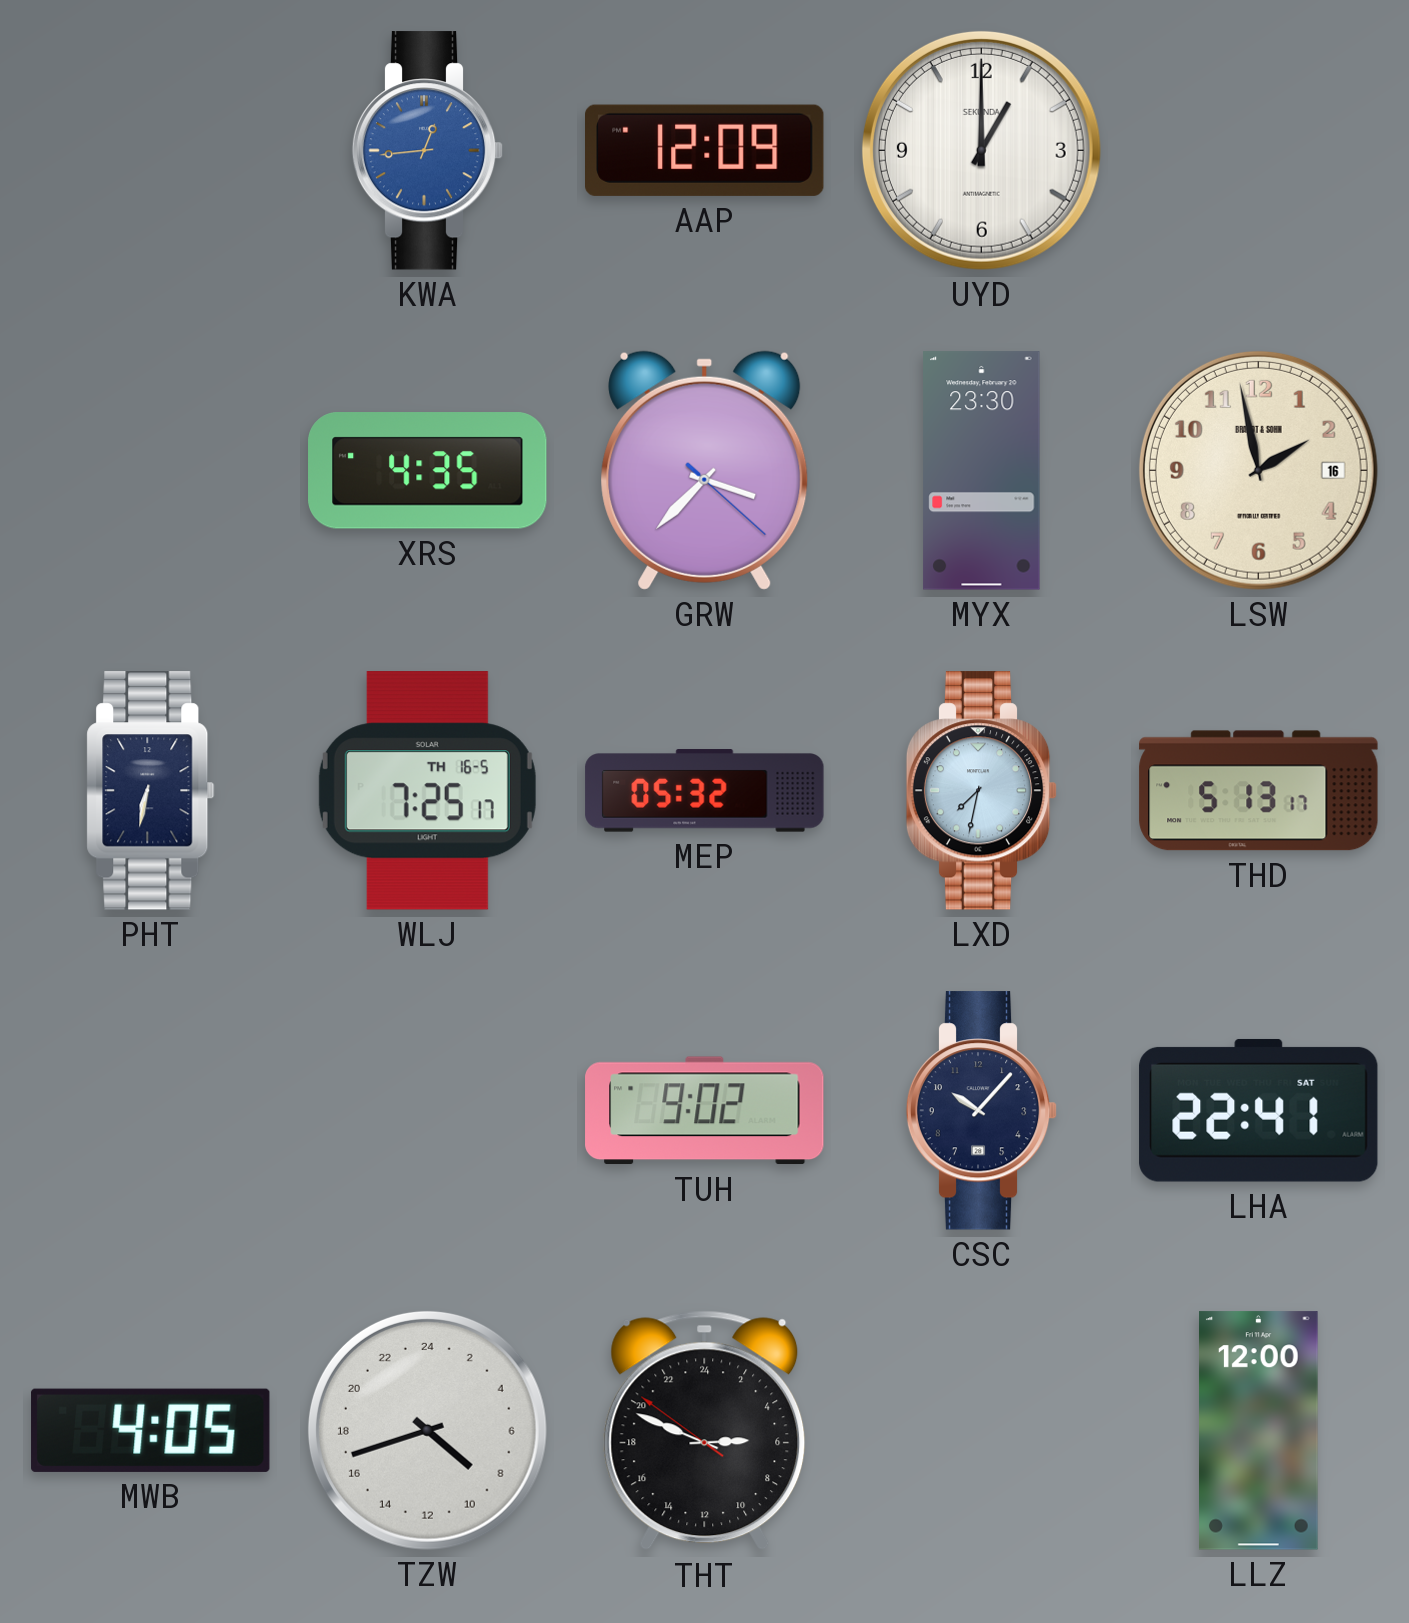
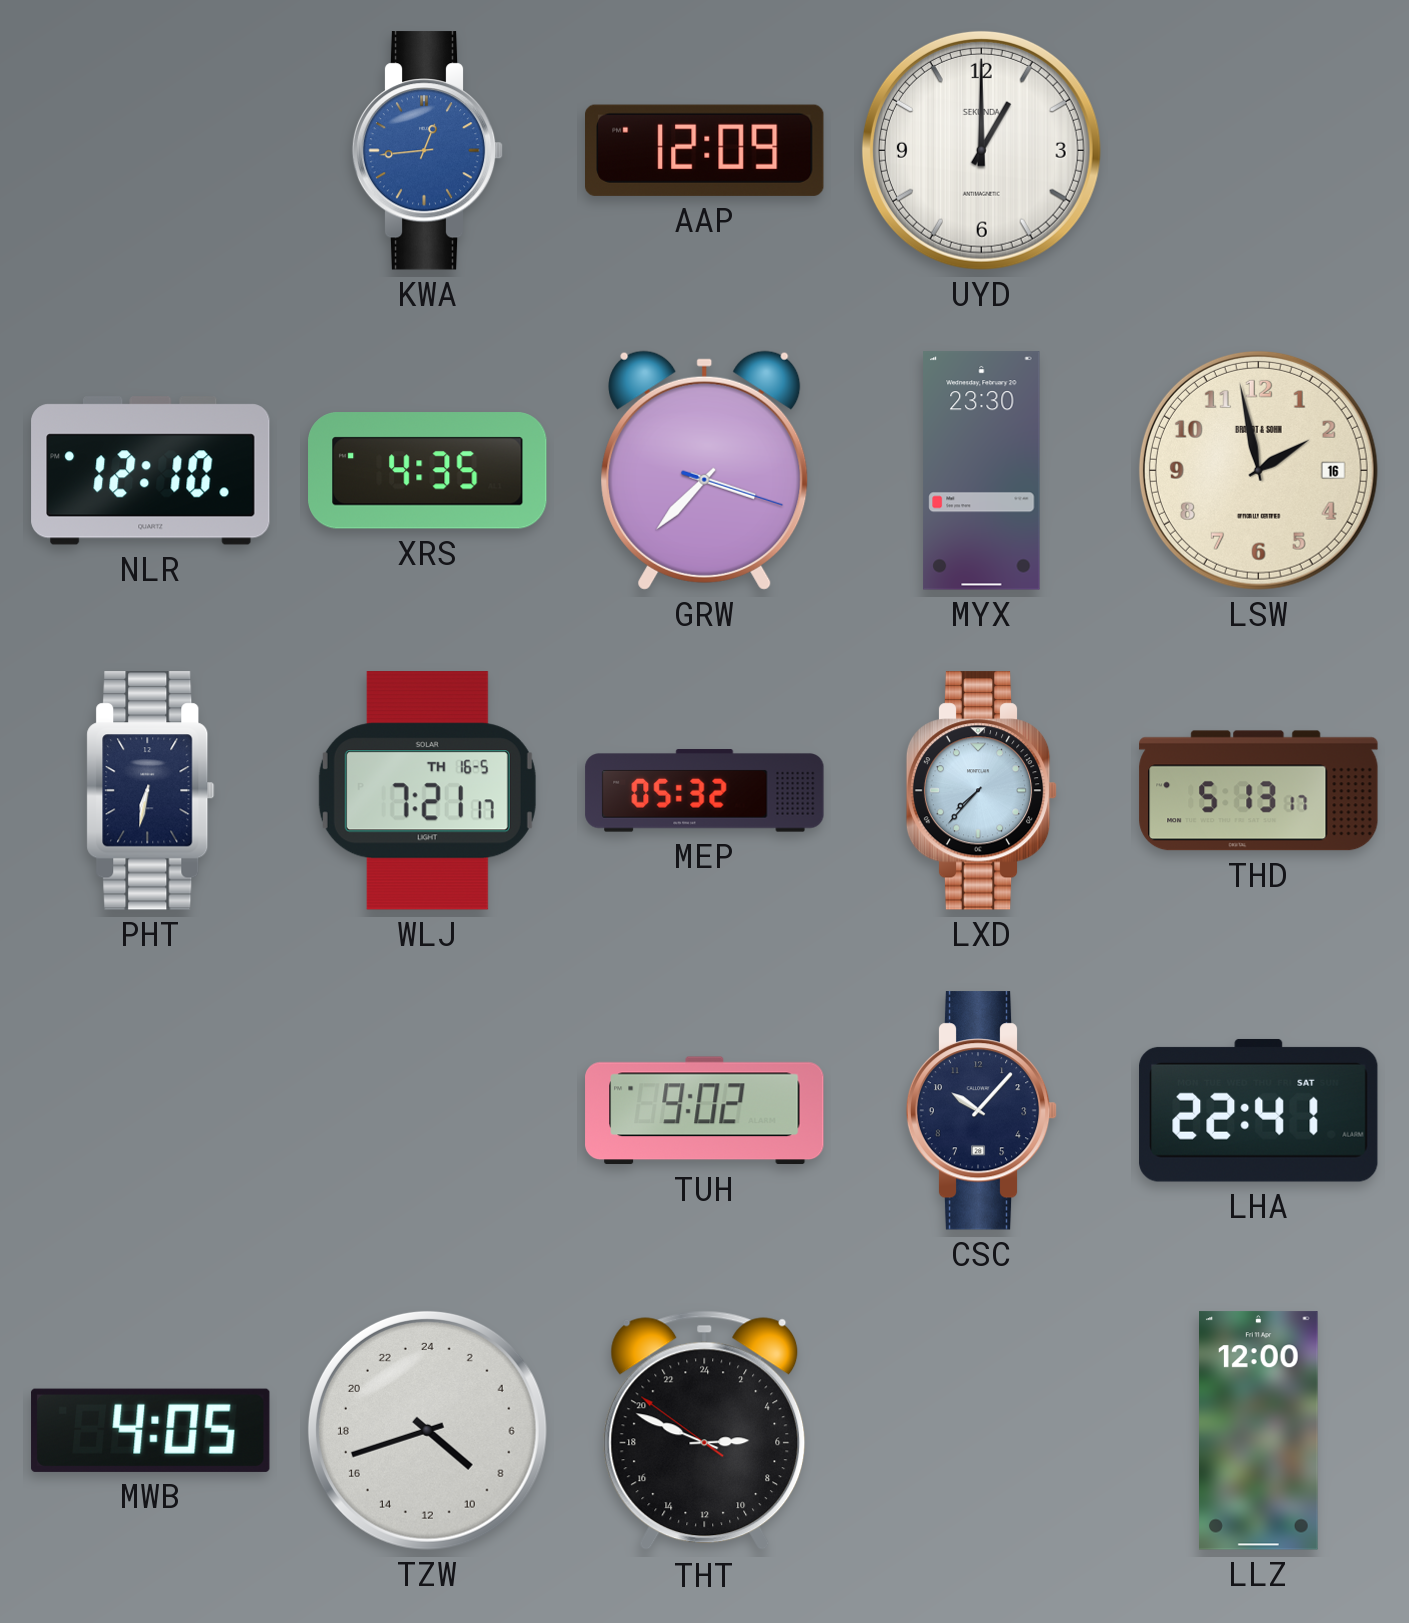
NLR: none -> 12:10 (151, 471)
GRW: 3:37:22 -> 3:37:18 (705, 470)
WLJ: 7:25 -> 7:21 (427, 791)
LXD: 7:32 -> 7:37 (982, 791)
